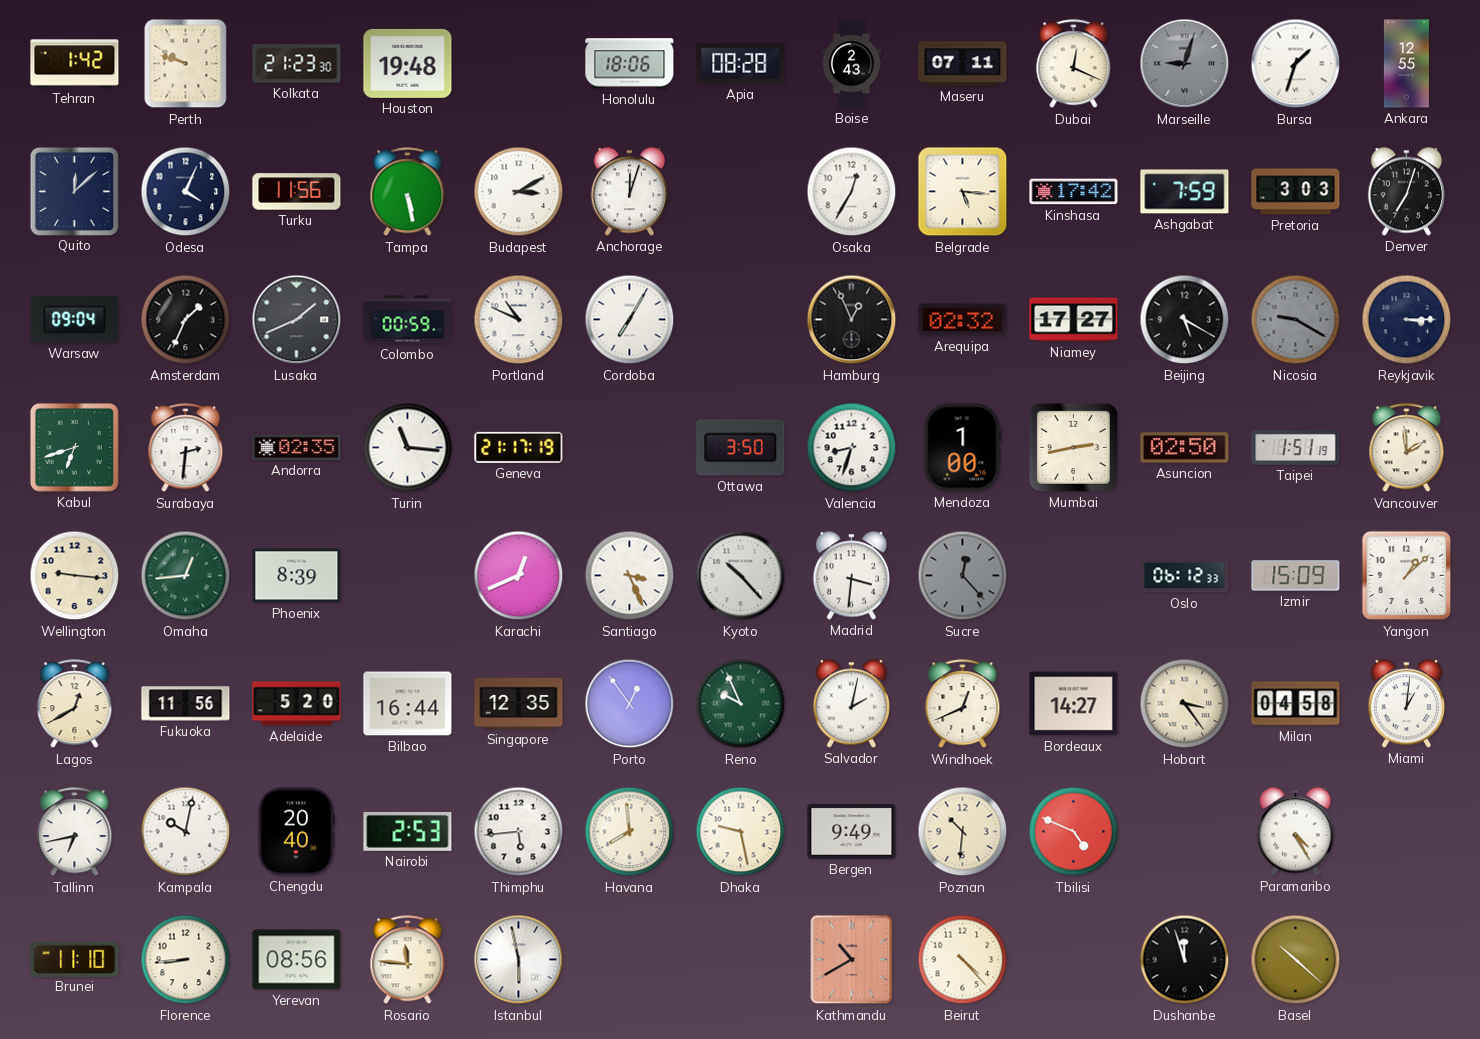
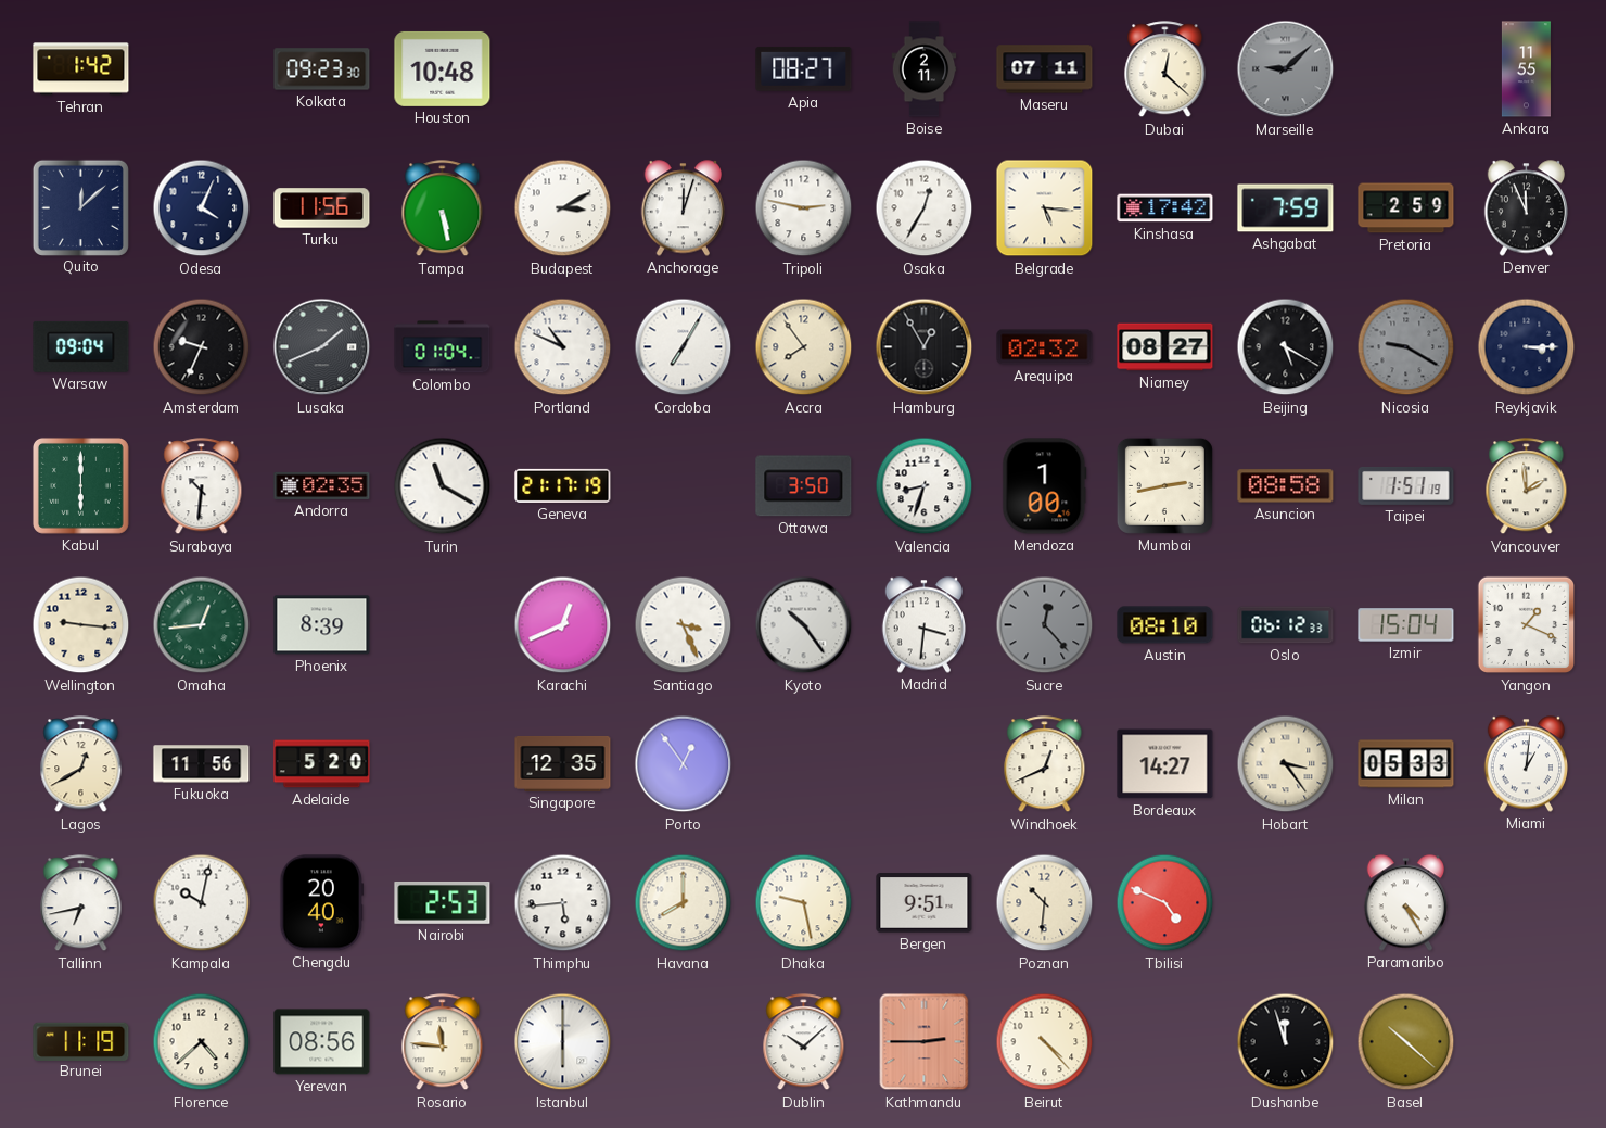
Perth: 9:48 -> none (186, 64)
Kolkata: 21:23 -> 09:23 (322, 69)
Houston: 19:48 -> 10:48 (443, 68)
Honolulu: 18:06 -> none (630, 64)
Apia: 08:28 -> 08:27 (804, 68)
Boise: 2:43 -> 2:11 (925, 69)
Dubai: 12:19 -> 12:22 (1165, 69)
Marseille: 9:03 -> 9:08 (1286, 69)
Bursa: 1:33 -> none (1296, 64)
Ankara: 12:55 -> 11:55 (1526, 69)
Tripoli: none -> 2:47 (804, 208)
Pretoria: 3:03 -> 2:59 (1406, 208)
Denver: 7:03 -> 11:56 (1526, 208)
Amsterdam: 1:34 -> 9:34 (202, 347)
Colombo: 00:59 -> 01:04 (443, 347)
Accra: none -> 7:54 (804, 347)
Hamburg: 12:56 -> 12:55 (925, 347)
Niamey: 17:27 -> 08:27 (1165, 347)
Kabul: 6:42 -> 6:00 (80, 485)
Surabaya: 2:31 -> 10:31 (202, 486)
Turin: 11:16 -> 11:20 (443, 486)
Asuncion: 02:50 -> 08:58 (1286, 486)
Kyoto: 10:23 -> 10:24 (804, 625)
Austin: none -> 08:10 (1165, 625)
Izmir: 15:09 -> 15:04 (1406, 625)
Yangon: 1:08 -> 1:19 (1527, 625)
Bilbao: 16:44 -> none (408, 704)
Reno: 9:56 -> none (741, 704)
Salvador: 2:02 -> none (851, 704)
Milan: 04:58 -> 05:33 (1406, 764)
Havana: 7:59 -> 8:00 (684, 903)
Bergen: 9:49 -> 9:51 (925, 903)
Brunei: 11:10 -> 11:19 (81, 1041)
Florence: 8:44 -> 4:38 (202, 1042)
Istanbul: 5:58 -> 6:00 (563, 1042)
Dublin: none -> 10:08 (804, 1042)
Kathmandu: 10:40 -> 2:45 (925, 1042)
